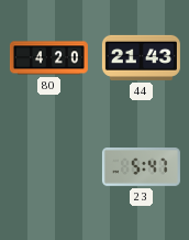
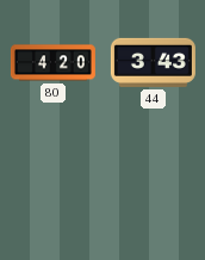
44: 21:43 -> 3:43 (153, 62)
23: 5:47 -> none (141, 167)
